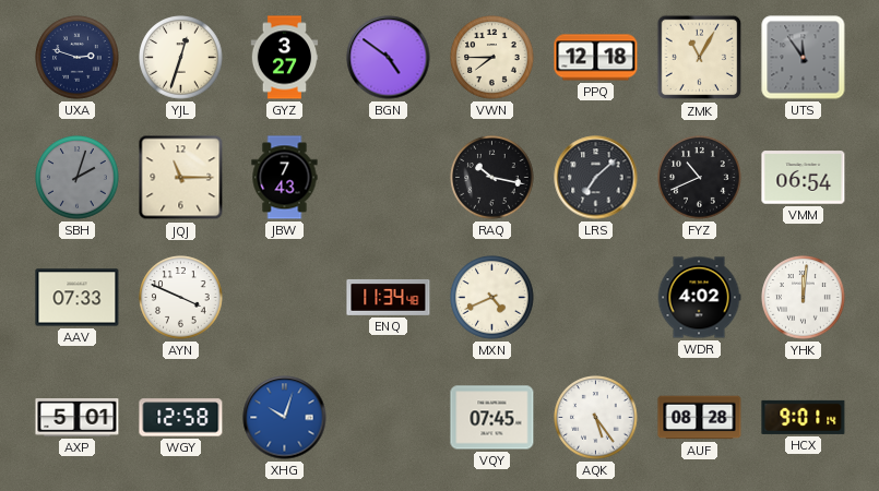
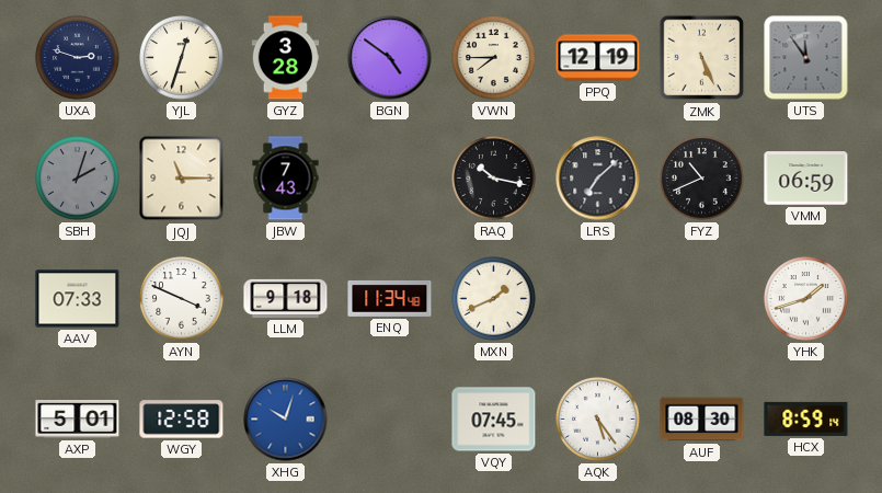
GYZ: 3:27 -> 3:28 (286, 58)
PPQ: 12:18 -> 12:19 (598, 58)
ZMK: 11:05 -> 5:26 (702, 58)
VMM: 06:54 -> 06:59 (806, 179)
LLM: none -> 9:18 (286, 298)
MXN: 4:41 -> 1:41 (494, 299)
WDR: 4:02 -> none (699, 298)
YHK: 12:01 -> 1:42 (806, 299)
AUF: 08:28 -> 08:30 (702, 420)
HCX: 9:01 -> 8:59 (806, 419)
